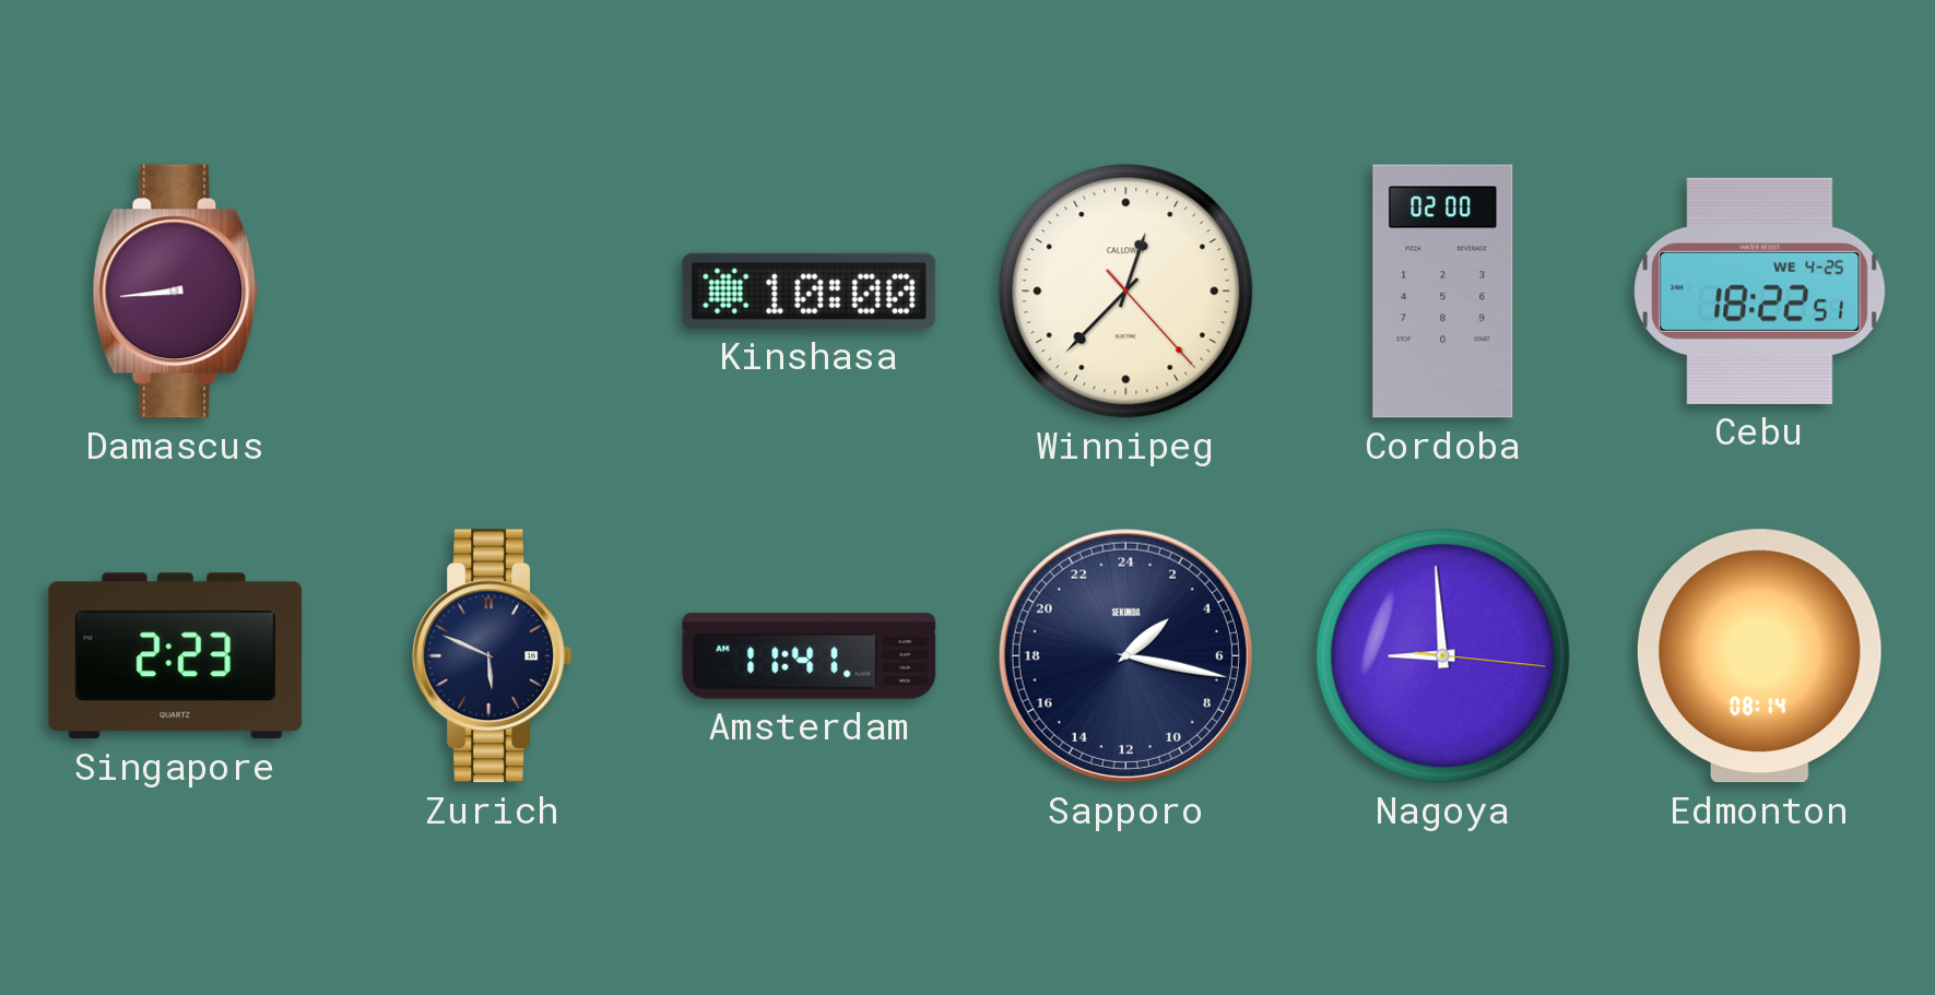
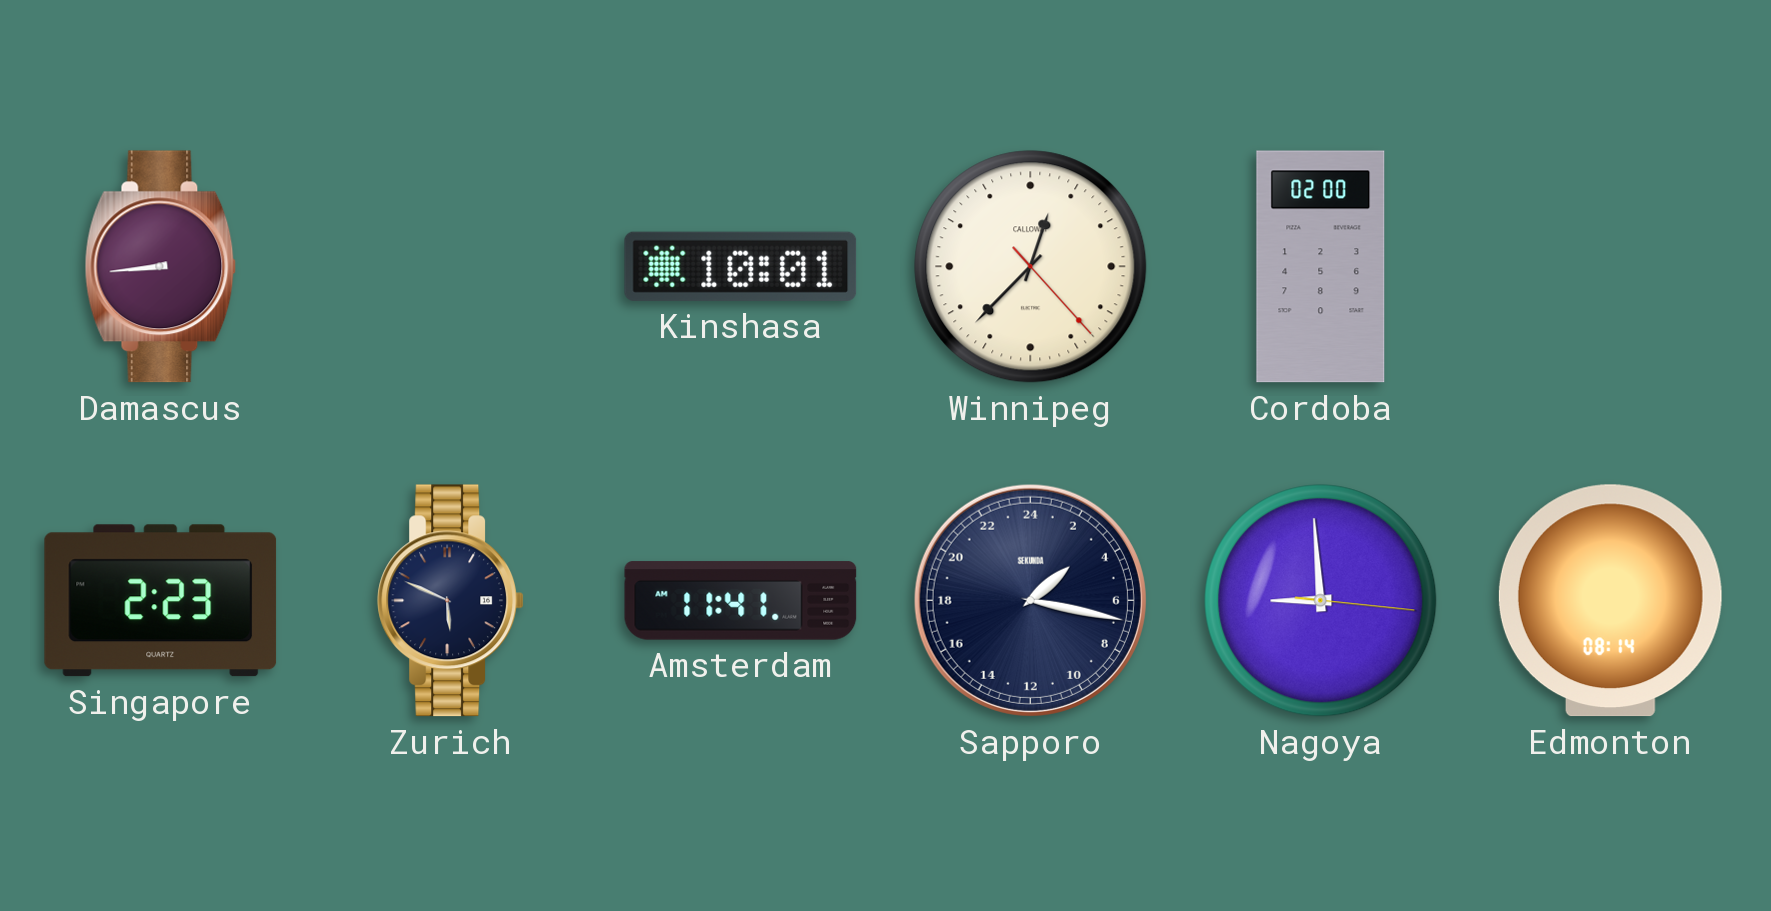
Kinshasa: 10:00 -> 10:01 (741, 266)
Cebu: 18:22 -> none (1760, 291)
